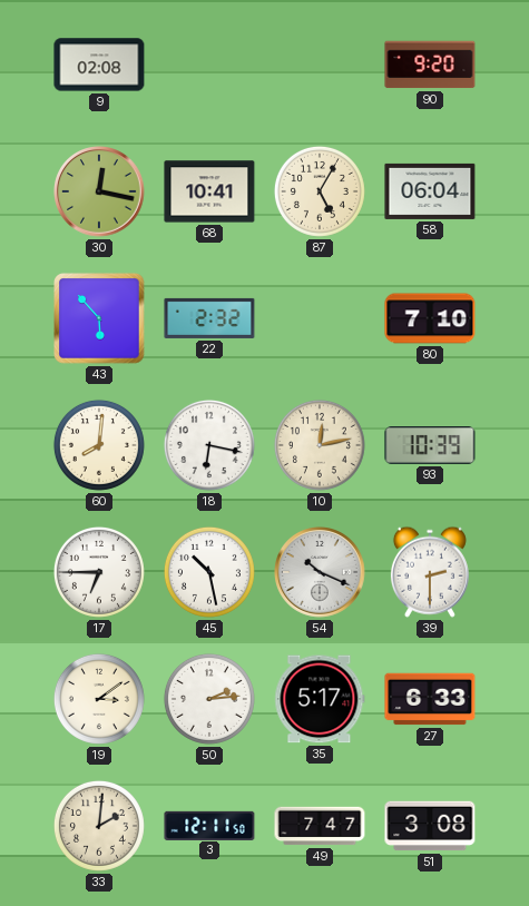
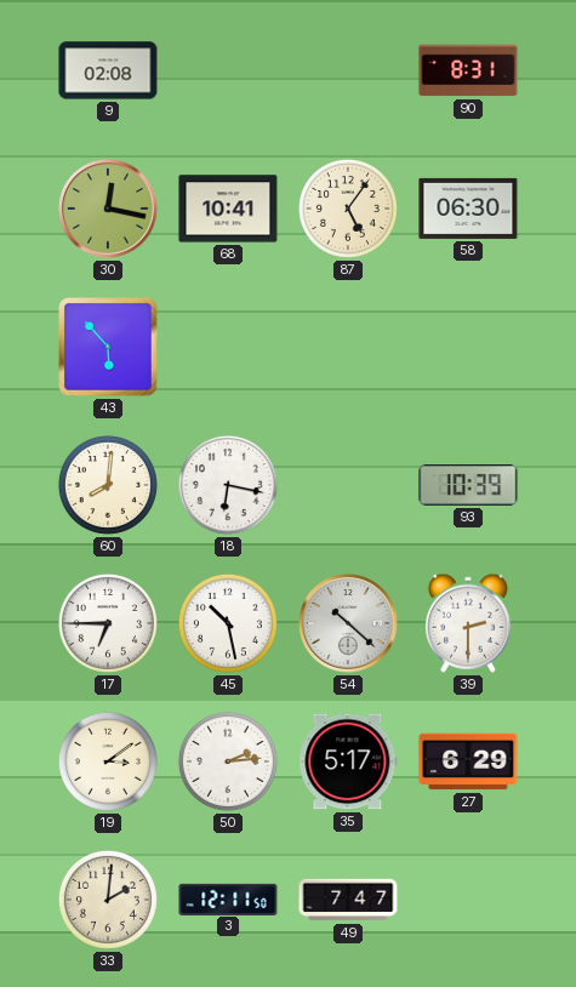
90: 9:20 -> 8:31 (468, 70)
87: 5:05 -> 5:06 (348, 209)
58: 06:04 -> 06:30 (468, 209)
22: 2:32 -> none (209, 318)
80: 7:10 -> none (430, 318)
10: 12:13 -> none (320, 445)
54: 10:19 -> 10:22 (348, 623)
27: 6:33 -> 6:29 (468, 761)
51: 3:08 -> none (430, 826)
